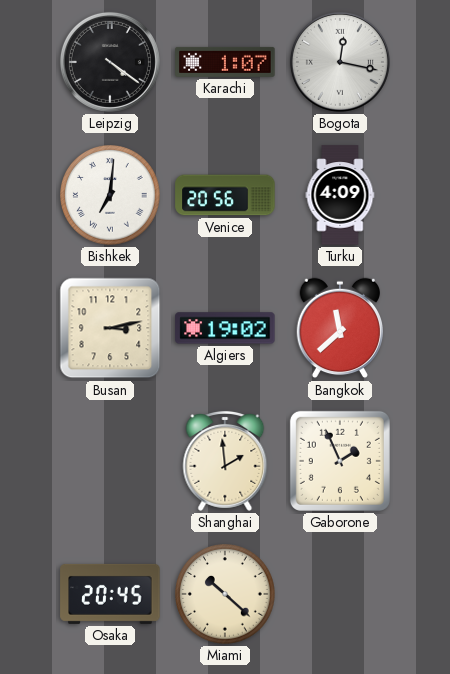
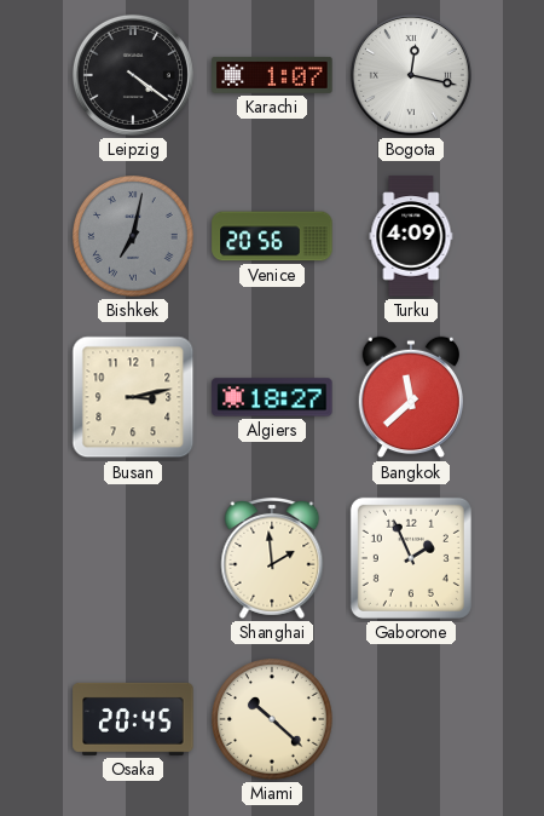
Bishkek: 7:01 -> 7:02 (134, 237)
Bishkek dial: white -> grey (134, 237)
Algiers: 19:02 -> 18:27 (272, 397)
